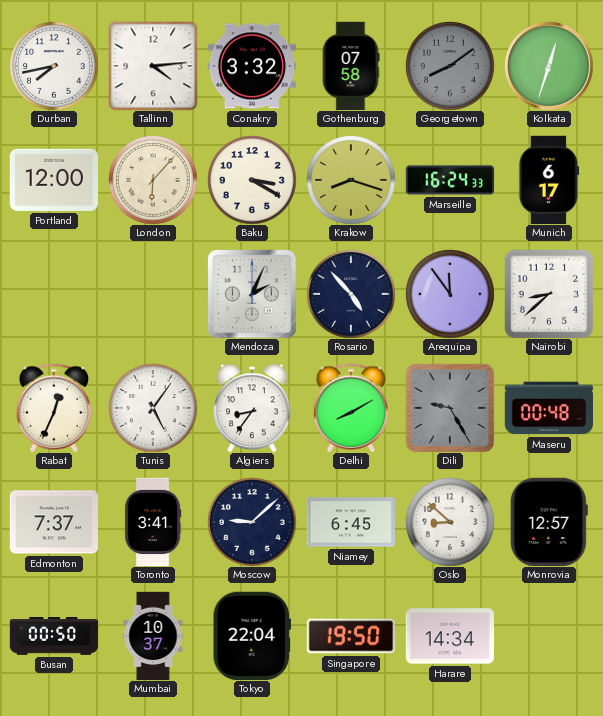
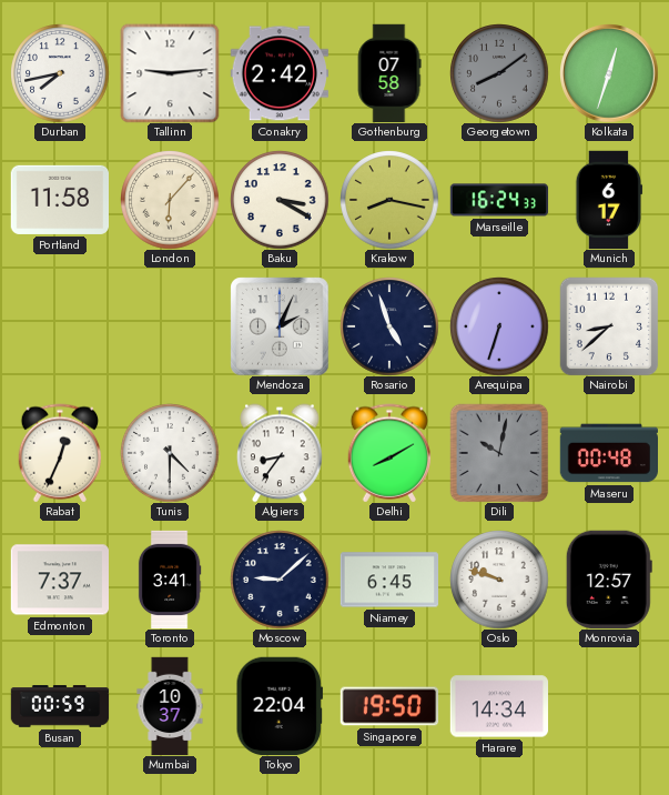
Tallinn: 4:14 -> 9:14 (170, 73)
Conakry: 3:32 -> 2:42 (278, 73)
Portland: 12:00 -> 11:58 (59, 200)
Krakow: 8:18 -> 8:17 (389, 200)
Rosario: 4:53 -> 4:57 (389, 326)
Arequipa: 11:54 -> 6:33 (499, 326)
Tunis: 5:06 -> 4:30 (170, 453)
Dili: 9:25 -> 10:02 (499, 453)
Oslo: 8:52 -> 9:48 (499, 580)
Busan: 00:50 -> 00:59 (60, 706)
